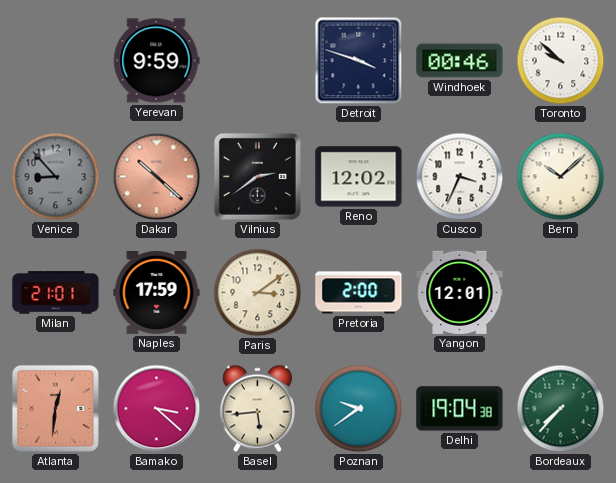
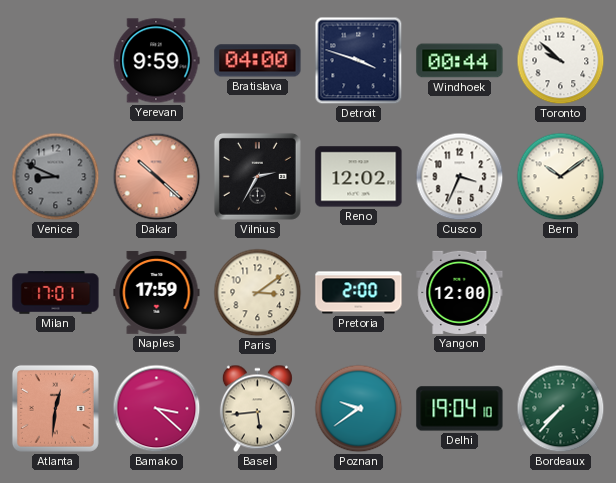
Bratislava: none -> 04:00 (258, 61)
Windhoek: 00:46 -> 00:44 (460, 61)
Venice: 8:53 -> 8:49 (56, 177)
Vilnius: 2:39 -> 2:35 (257, 176)
Bern: 10:08 -> 10:09 (561, 177)
Milan: 21:01 -> 17:01 (56, 293)
Yangon: 12:01 -> 12:00 (460, 292)
Delhi: 19:04:38 -> 19:04:10 (460, 409)
